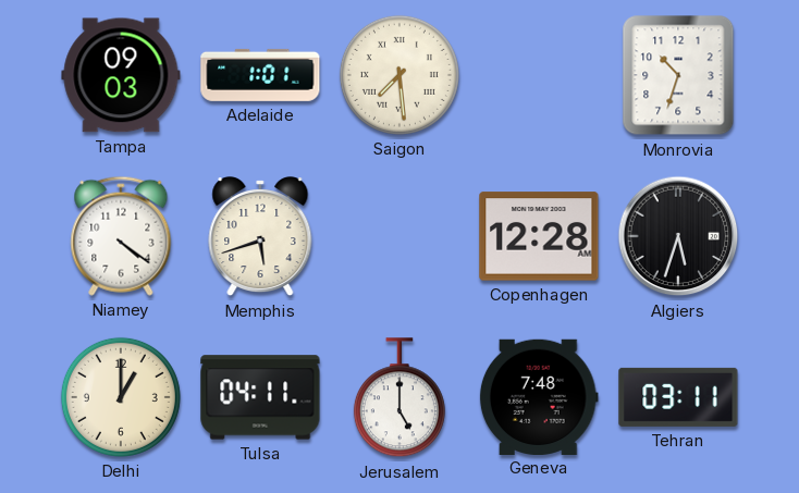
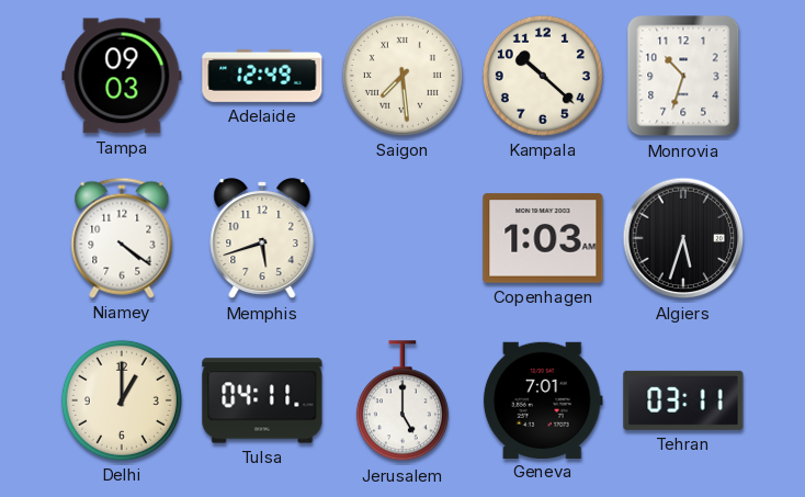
Adelaide: 1:01 -> 12:49 (262, 76)
Kampala: none -> 10:22 (543, 76)
Copenhagen: 12:28 -> 1:03 (543, 238)
Geneva: 7:48 -> 7:01 (543, 399)
